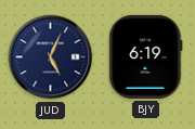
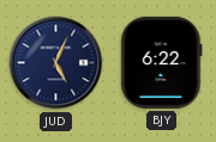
BJY: 6:19 -> 6:22 (162, 62)
